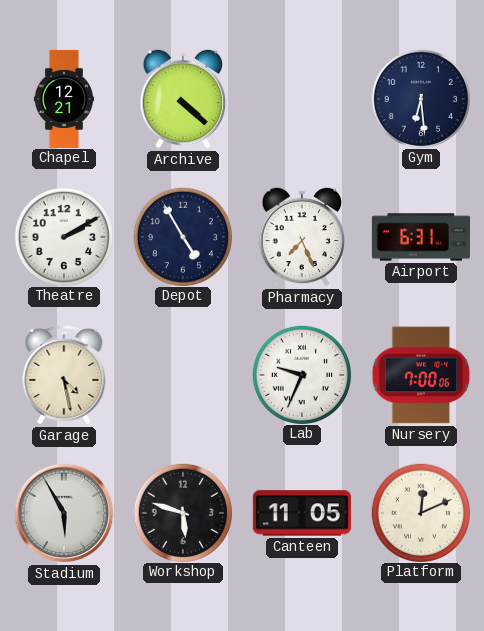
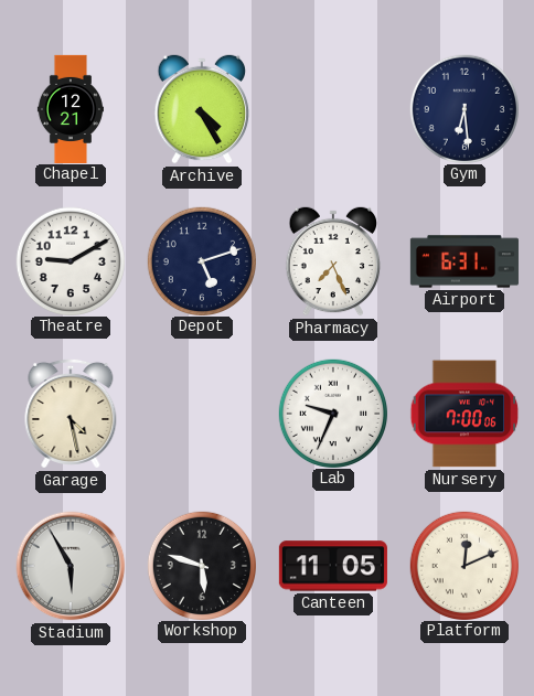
Archive: 4:22 -> 4:25 (202, 109)
Theatre: 2:10 -> 9:10 (70, 260)
Depot: 4:55 -> 5:12 (201, 260)
